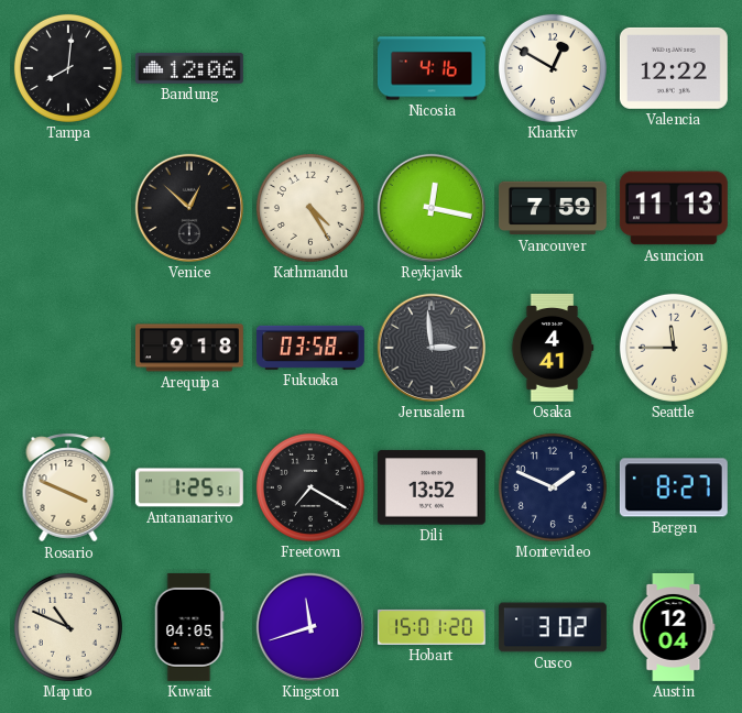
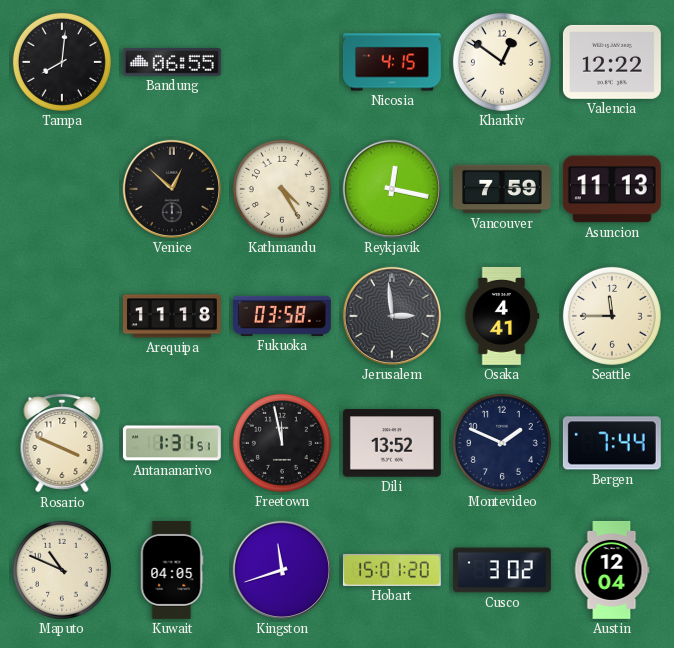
Bandung: 12:06 -> 06:55 (172, 63)
Nicosia: 4:16 -> 4:15 (392, 62)
Kharkiv: 12:50 -> 12:51 (502, 62)
Arequipa: 9:18 -> 11:18 (172, 316)
Antananarivo: 1:25 -> 1:31 (172, 443)
Freetown: 7:20 -> 11:58 (282, 443)
Bergen: 8:27 -> 7:44 (612, 443)
